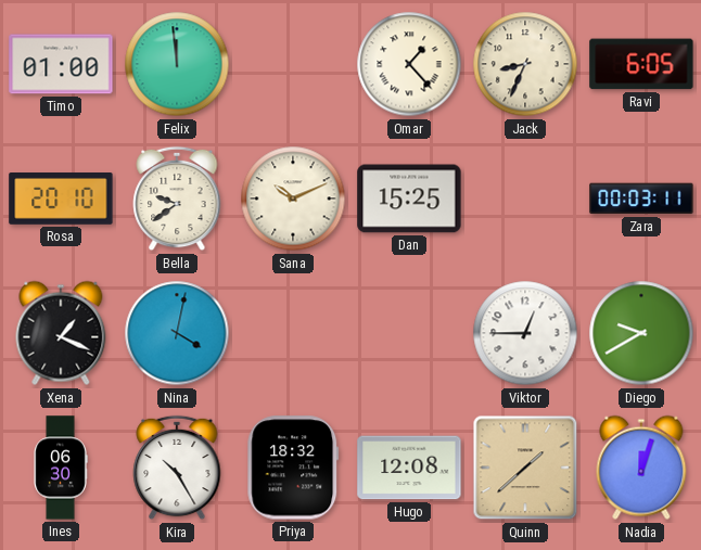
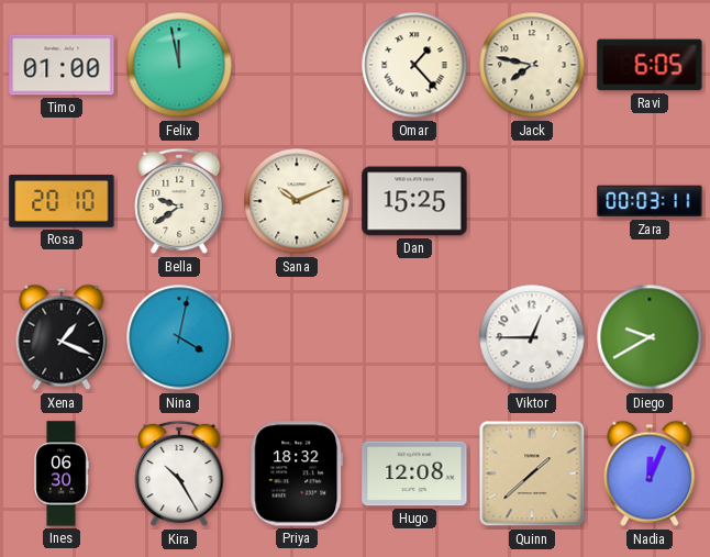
Felix: 11:59 -> 11:58 (179, 65)
Jack: 8:34 -> 7:47 (532, 65)
Nadia: 12:03 -> 12:04 (650, 474)
